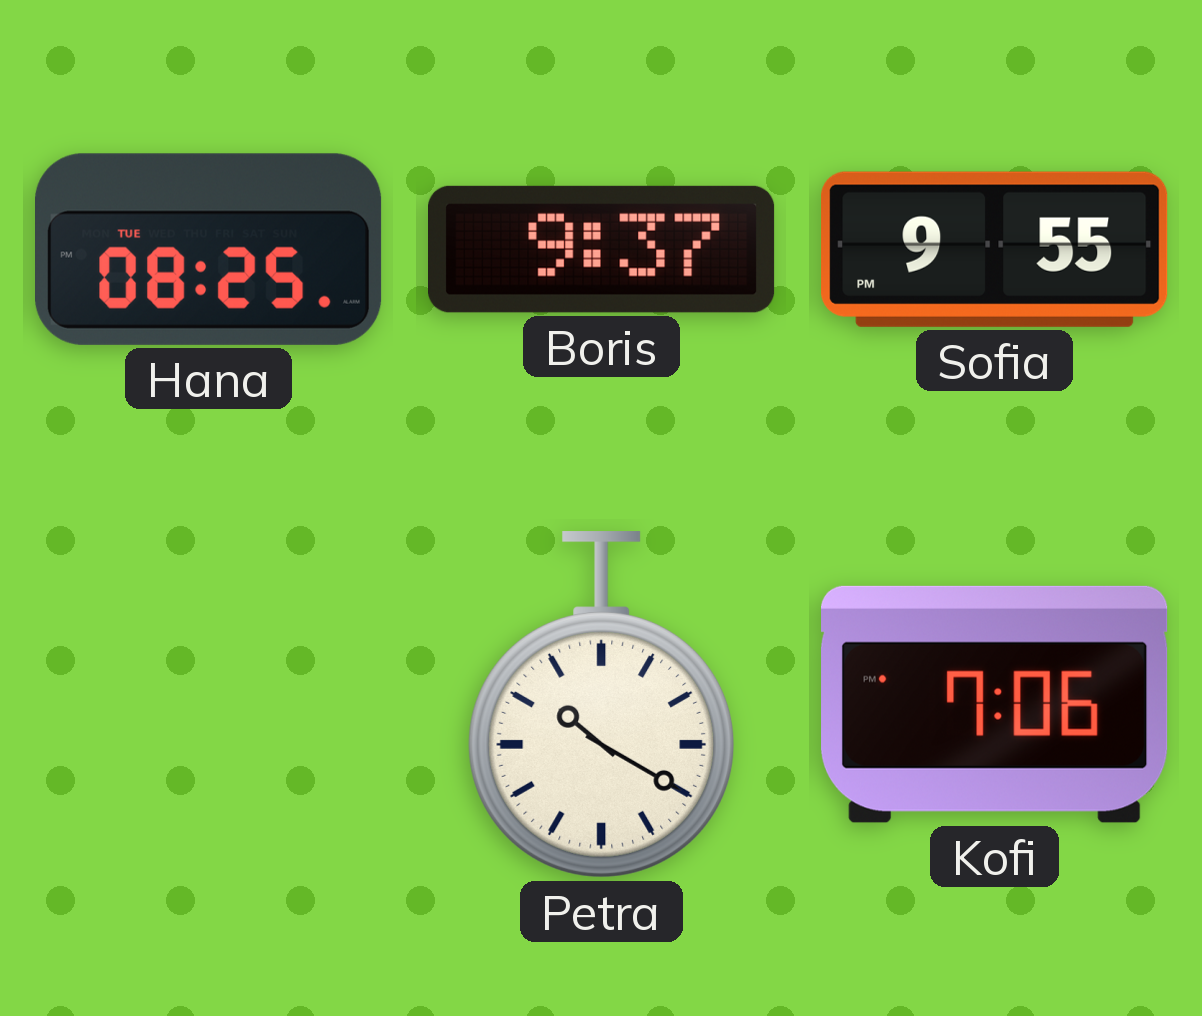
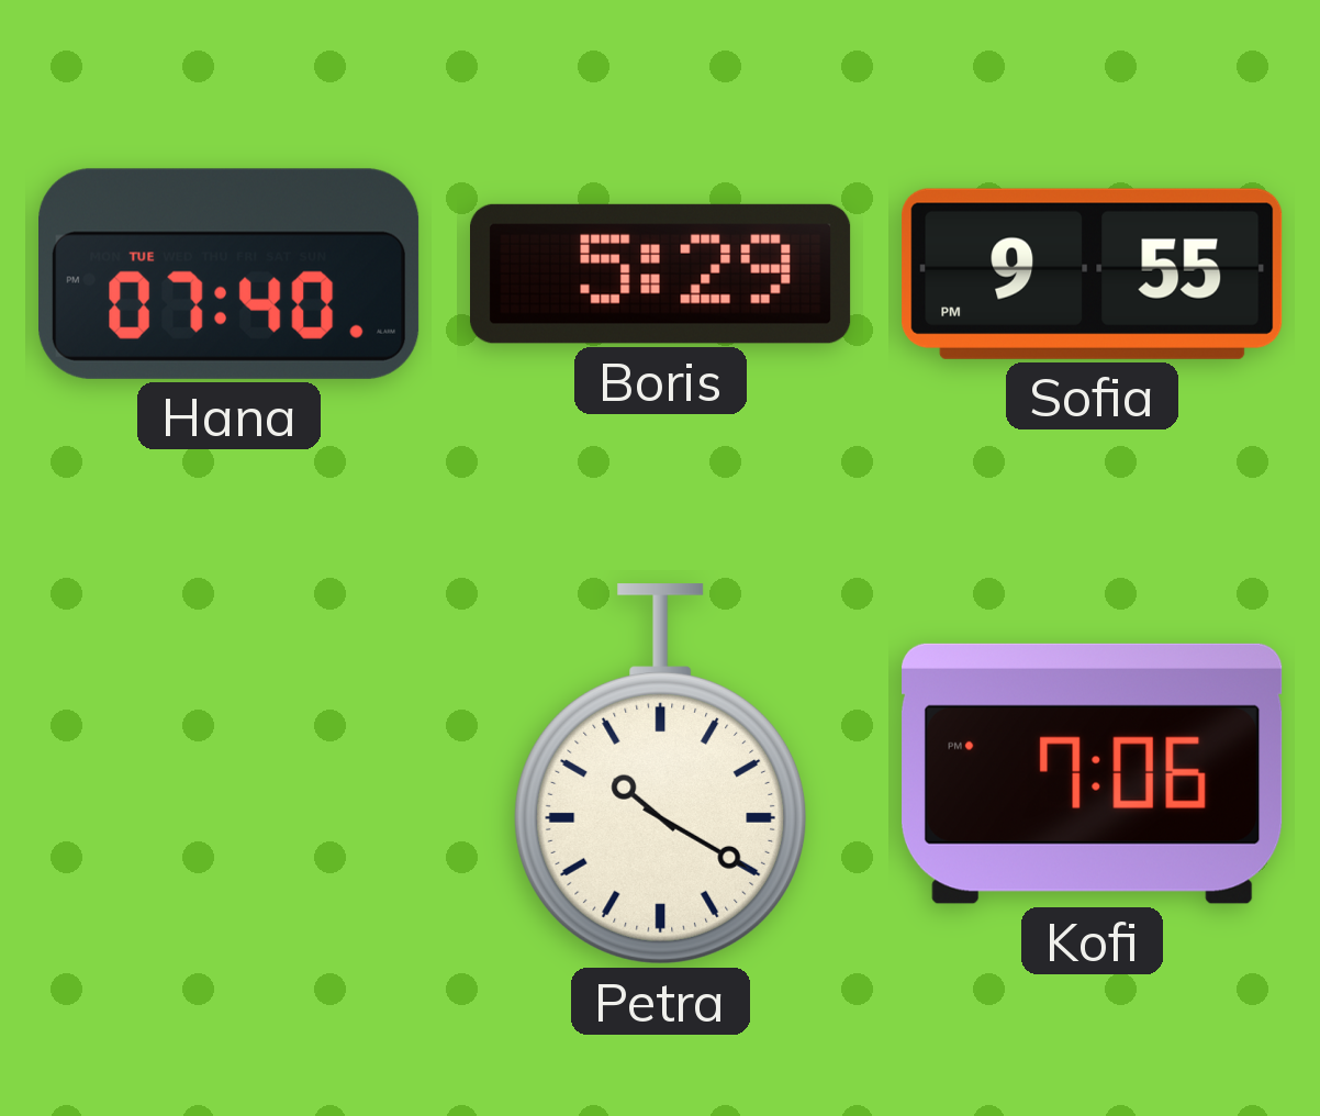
Hana: 08:25 -> 07:40 (230, 274)
Boris: 9:37 -> 5:29 (661, 274)
